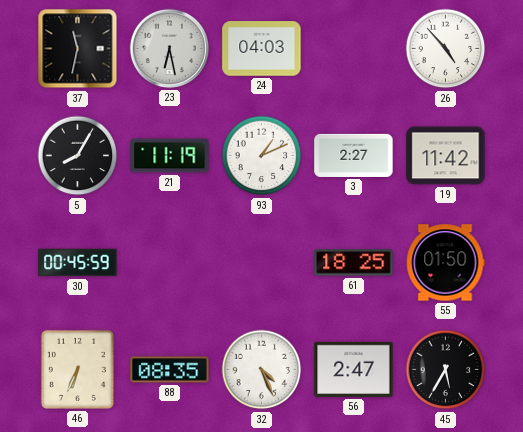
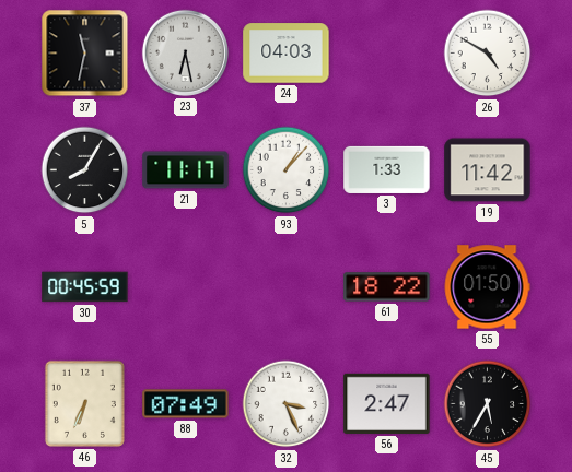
26: 4:53 -> 4:50 (488, 54)
21: 11:19 -> 11:17 (186, 170)
93: 1:11 -> 1:07 (287, 170)
3: 2:27 -> 1:33 (387, 169)
61: 18:25 -> 18:22 (387, 287)
88: 08:35 -> 07:49 (186, 404)
32: 4:26 -> 3:26 (287, 404)
